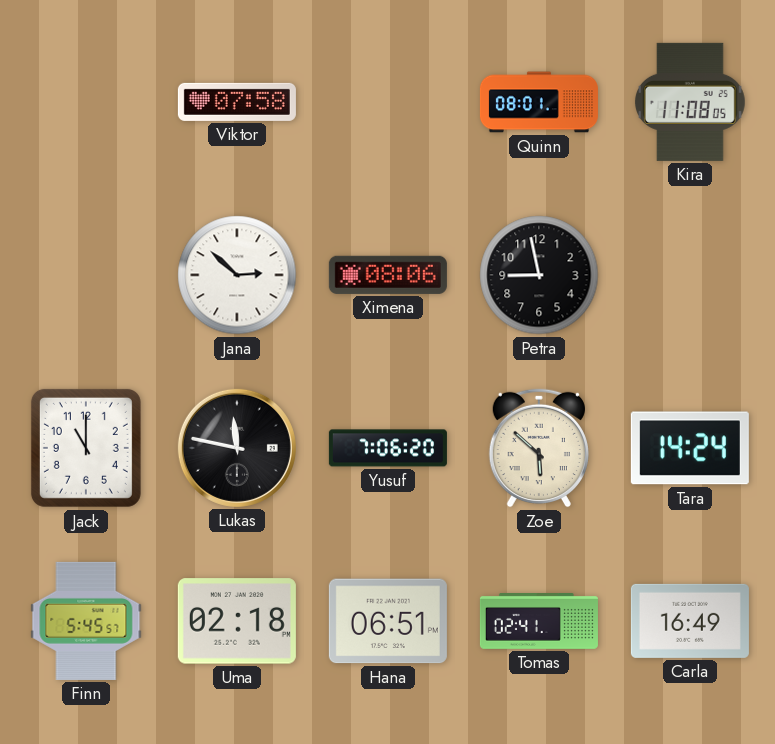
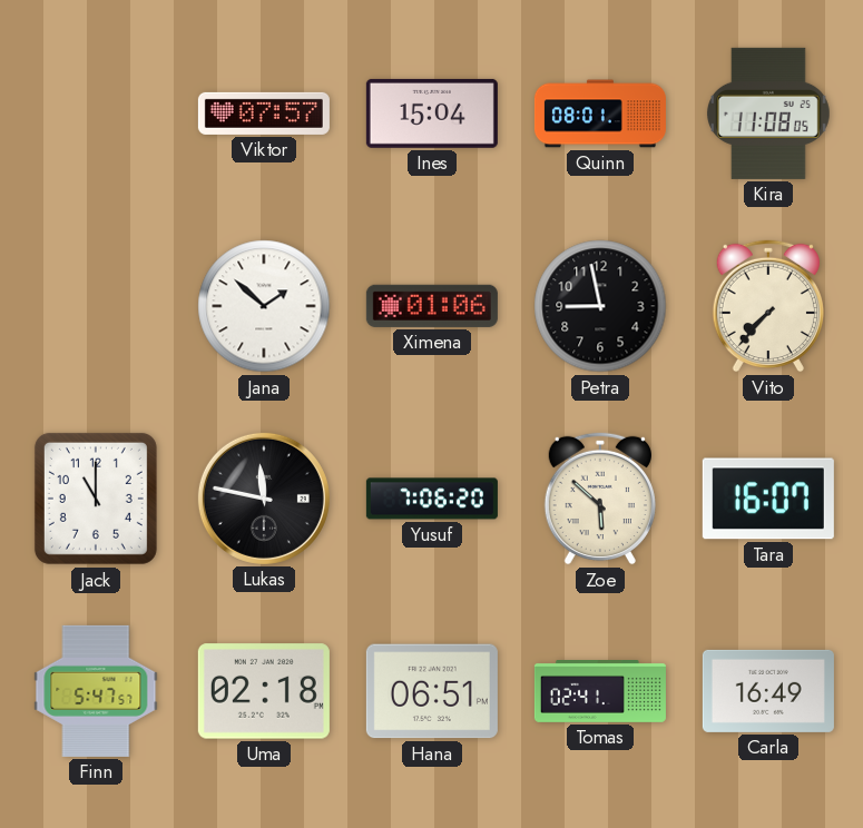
Viktor: 07:58 -> 07:57 (264, 114)
Ines: none -> 15:04 (432, 114)
Jana: 2:52 -> 1:52 (264, 306)
Ximena: 08:06 -> 01:06 (432, 306)
Vito: none -> 7:37 (768, 306)
Tara: 14:24 -> 16:07 (768, 499)
Finn: 5:45 -> 5:47 (96, 691)
